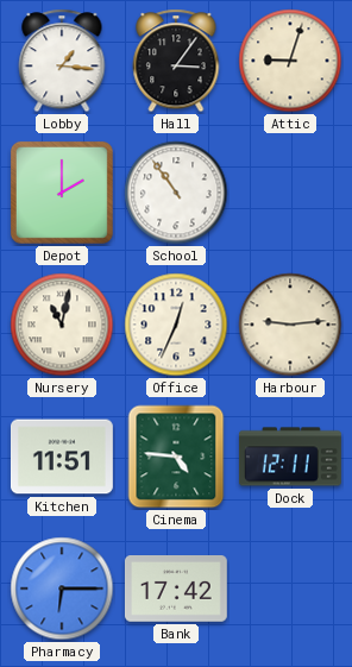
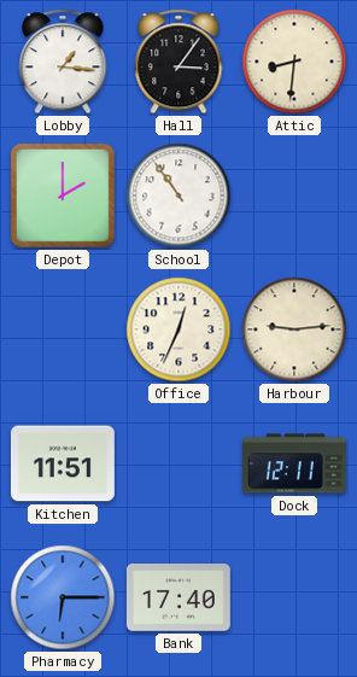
Attic: 9:03 -> 8:31 (294, 62)
Nursery: 11:02 -> none (62, 325)
Cinema: 4:46 -> none (176, 457)
Bank: 17:42 -> 17:40 (178, 599)
